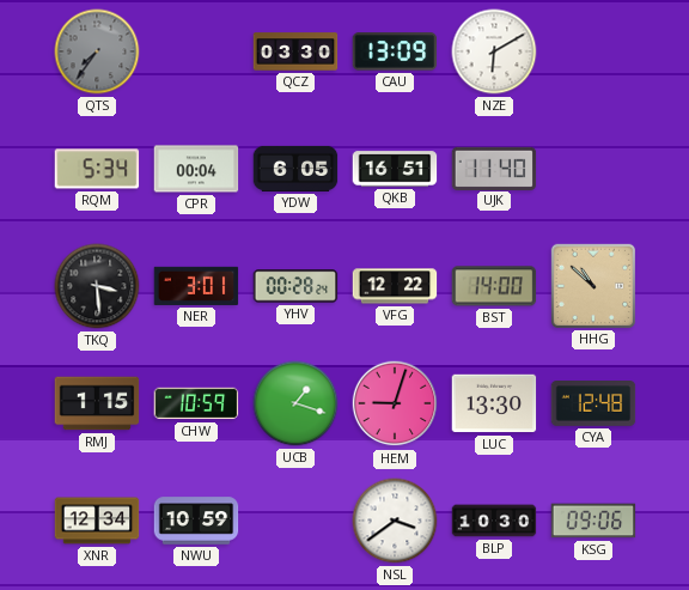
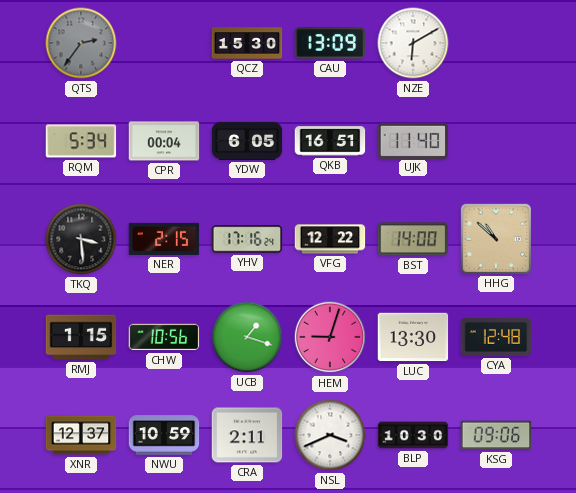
QTS: 7:36 -> 2:36 (81, 43)
QCZ: 03:30 -> 15:30 (247, 43)
NER: 3:01 -> 2:15 (164, 239)
YHV: 00:28 -> 17:16 (247, 239)
CHW: 10:59 -> 10:56 (164, 337)
XNR: 12:34 -> 12:37 (81, 435)
CRA: none -> 2:11 (247, 435)
NSL: 3:39 -> 3:41 (330, 435)
